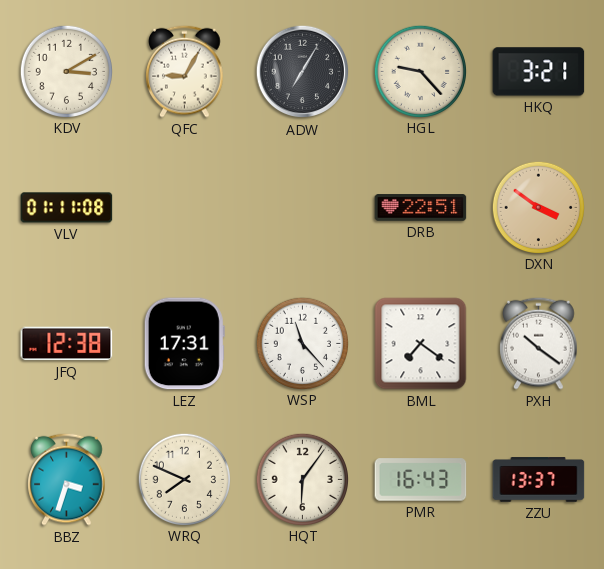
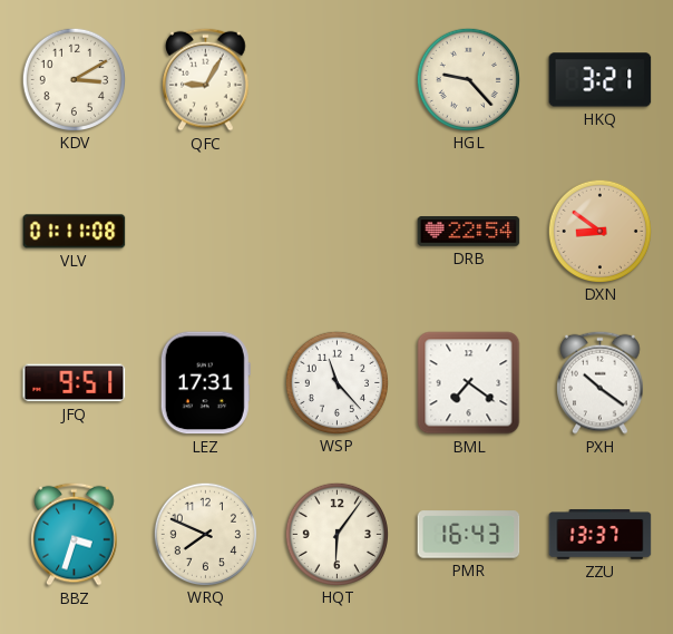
ADW: 7:05 -> none (303, 72)
DRB: 22:51 -> 22:54 (469, 232)
DXN: 3:51 -> 8:51 (599, 231)
JFQ: 12:38 -> 9:51 (75, 383)
